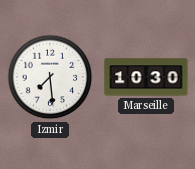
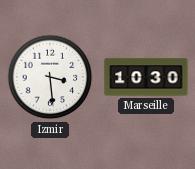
Izmir: 7:29 -> 3:29 (50, 77)
